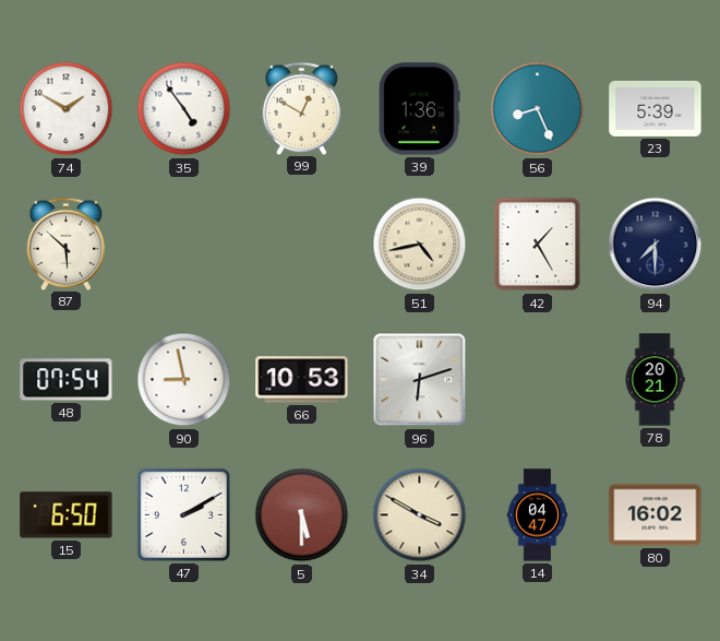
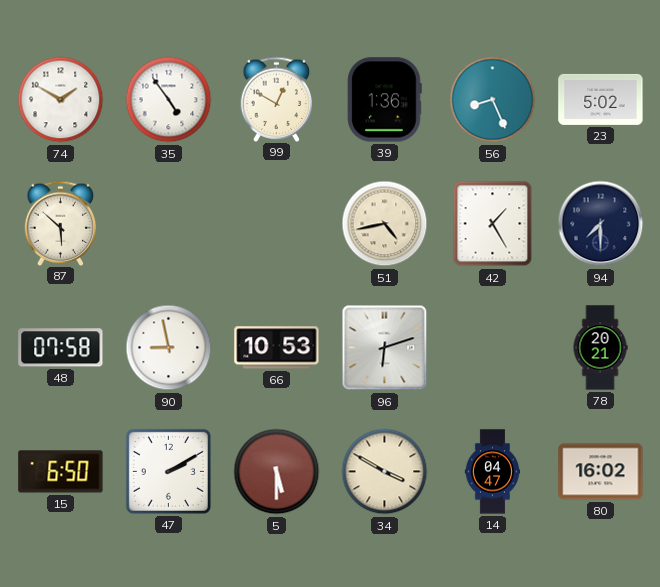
23: 5:39 -> 5:02 (601, 99)
48: 07:54 -> 07:58 (61, 348)
